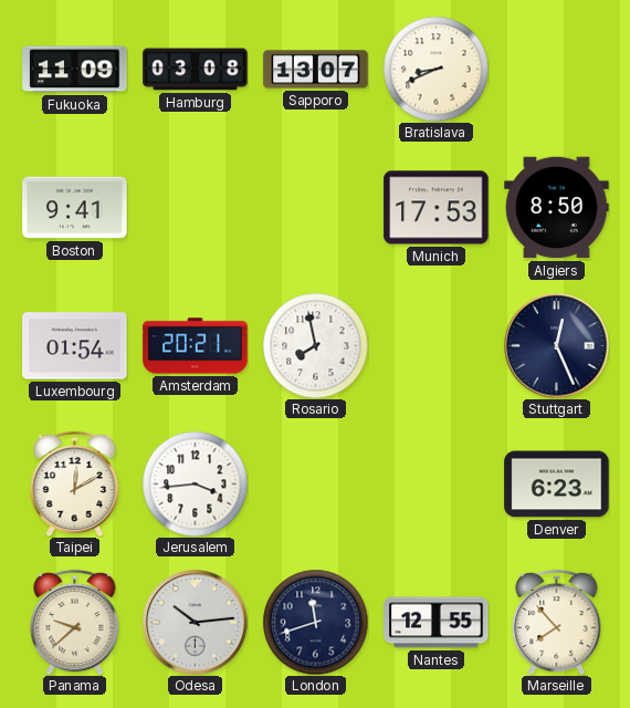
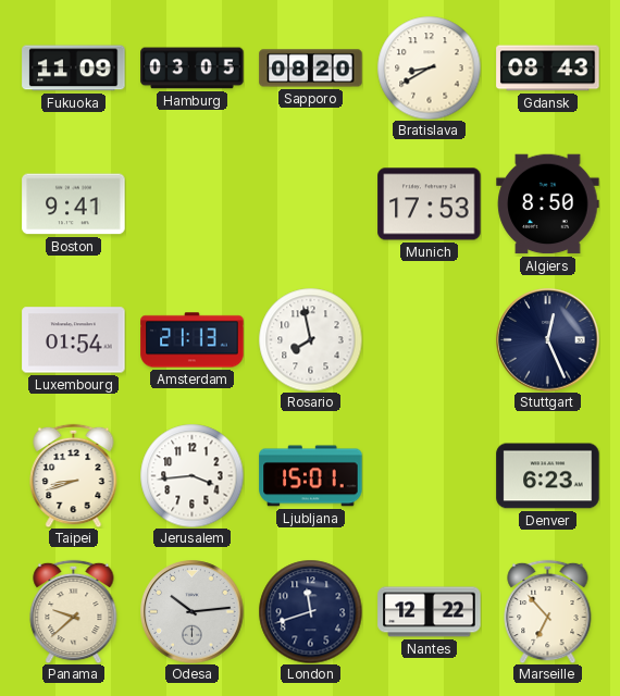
Hamburg: 03:08 -> 03:05 (193, 69)
Sapporo: 13:07 -> 08:20 (311, 69)
Bratislava: 8:41 -> 8:40 (429, 67)
Gdansk: none -> 08:43 (548, 69)
Amsterdam: 20:21 -> 21:13 (193, 340)
Taipei: 12:10 -> 8:42 (74, 475)
Ljubljana: none -> 15:01 (311, 476)
Nantes: 12:55 -> 12:22 (430, 612)
Marseille: 7:53 -> 6:53 (548, 611)
